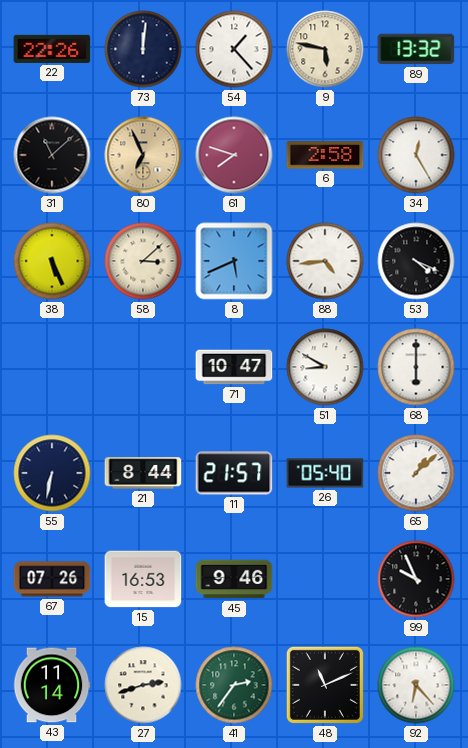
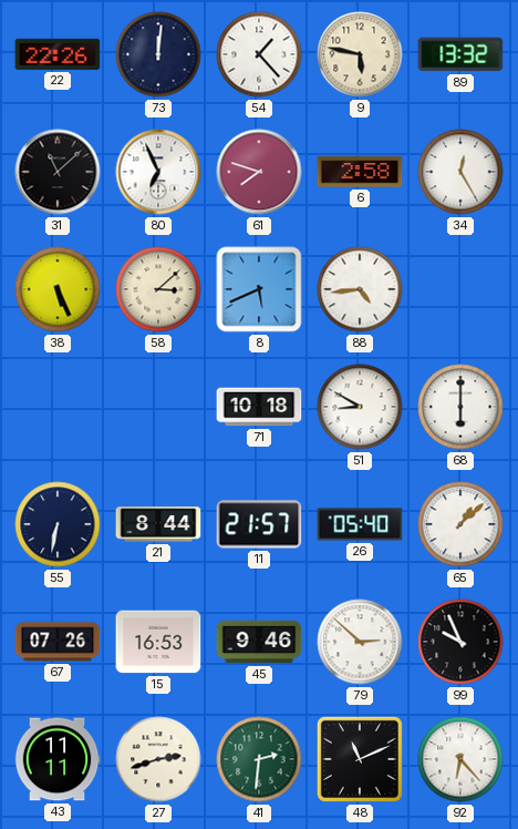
80 dial: champagne -> white (158, 172)
53: 4:19 -> none (416, 261)
71: 10:47 -> 10:18 (259, 407)
79: none -> 2:52 (360, 642)
43: 11:14 -> 11:11 (58, 759)
41: 2:36 -> 2:31 (259, 759)
